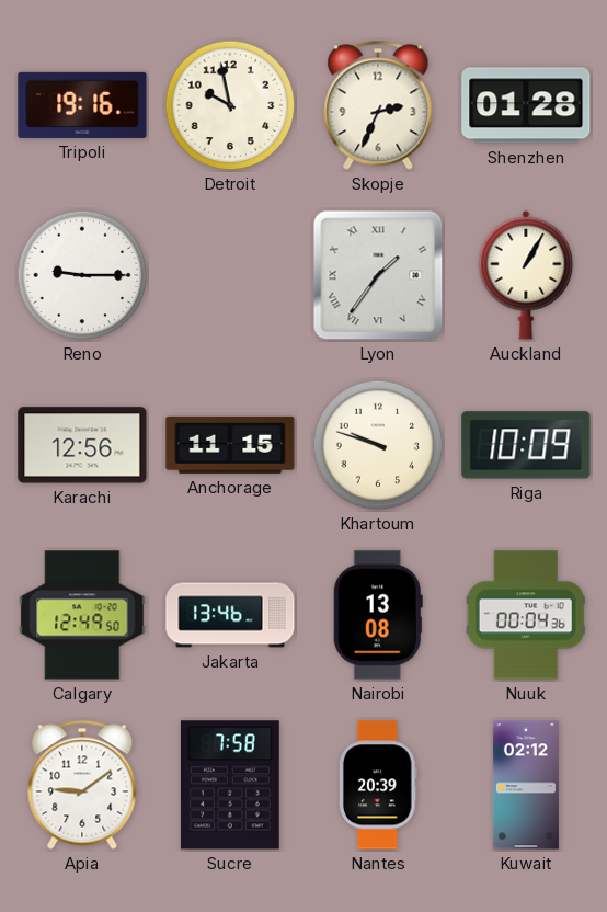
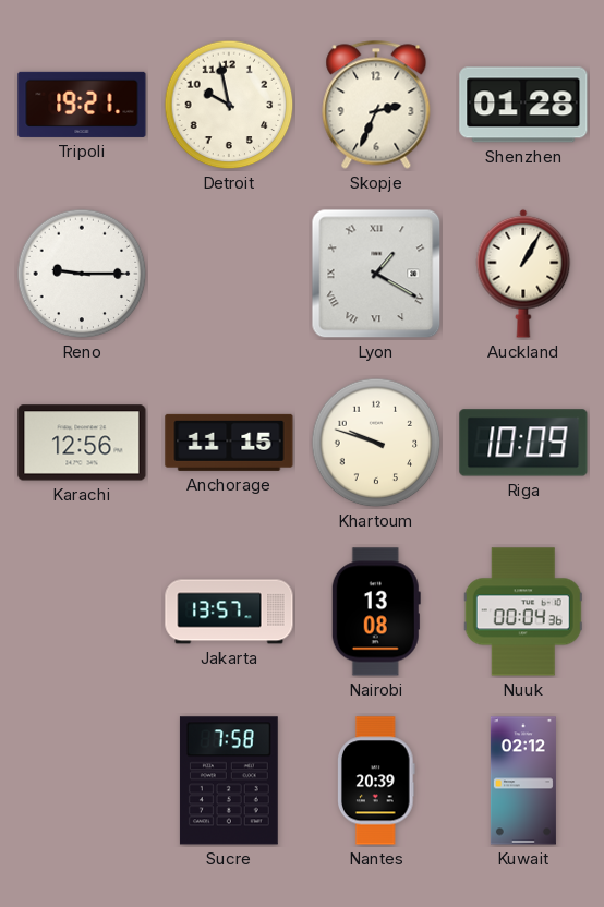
Tripoli: 19:16 -> 19:21 (82, 105)
Lyon: 1:36 -> 1:20 (376, 274)
Calgary: 12:49 -> none (82, 615)
Jakarta: 13:46 -> 13:57 (229, 612)
Apia: 9:09 -> none (82, 785)
